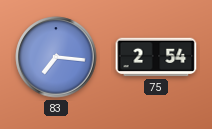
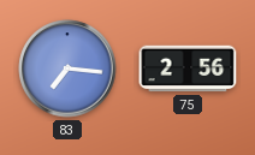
75: 2:54 -> 2:56 (188, 68)
